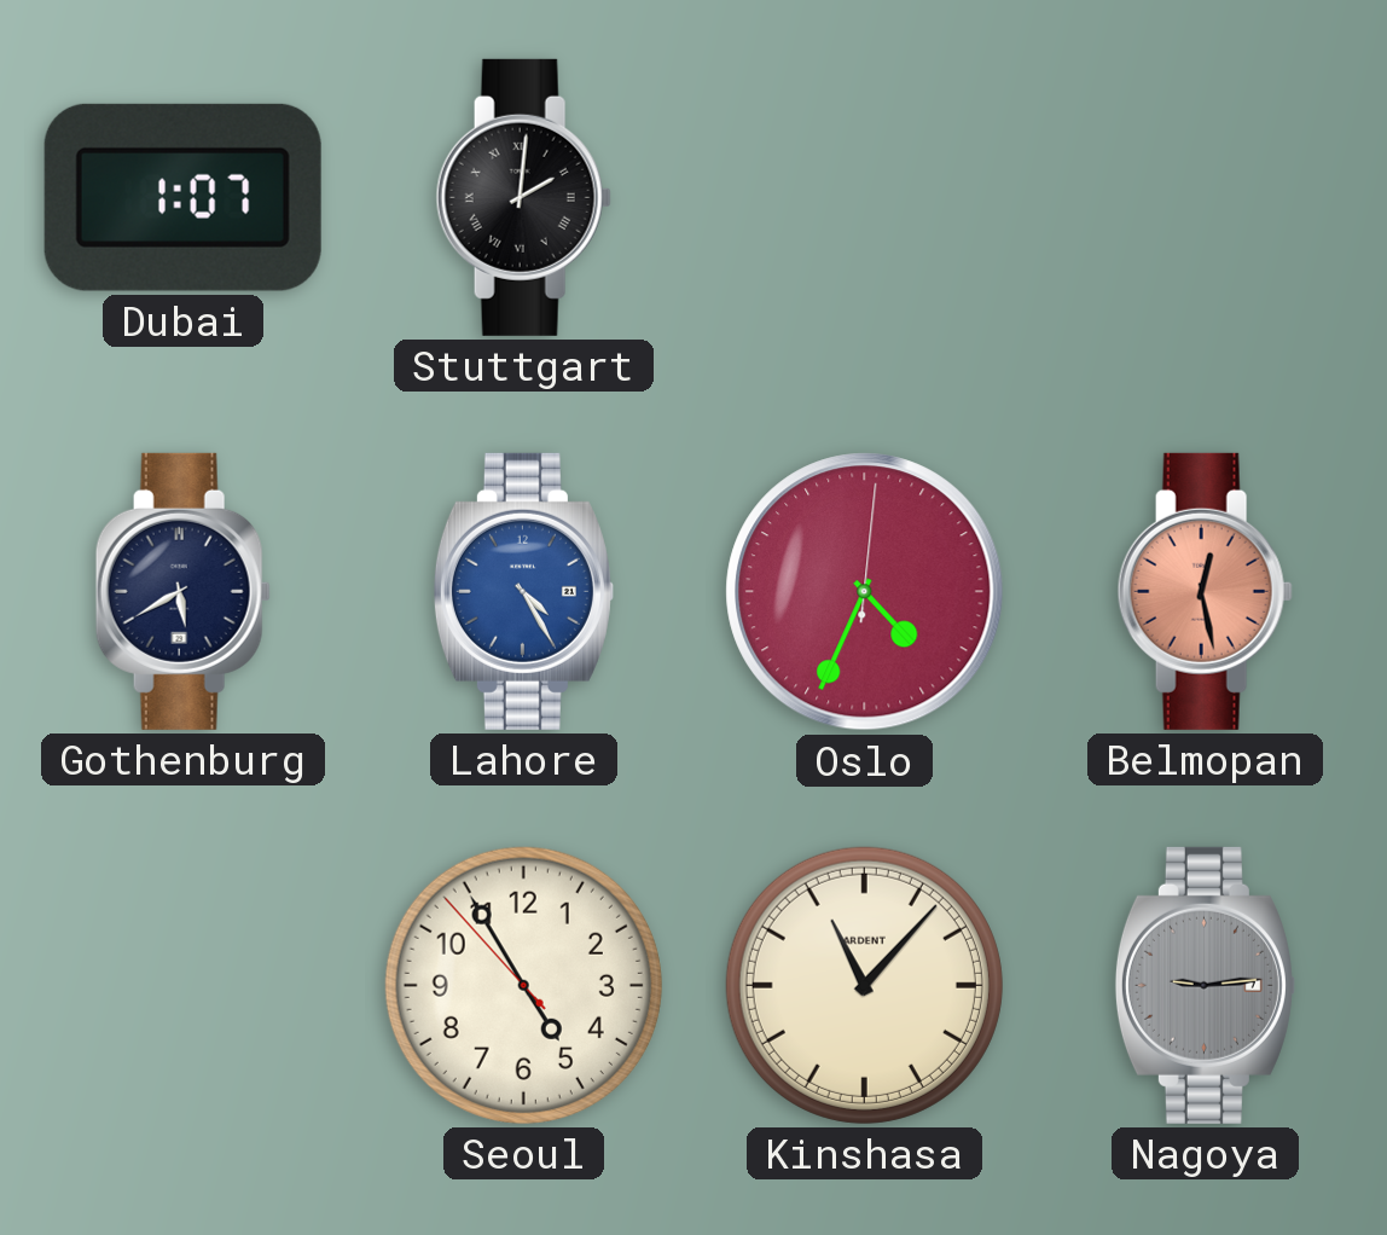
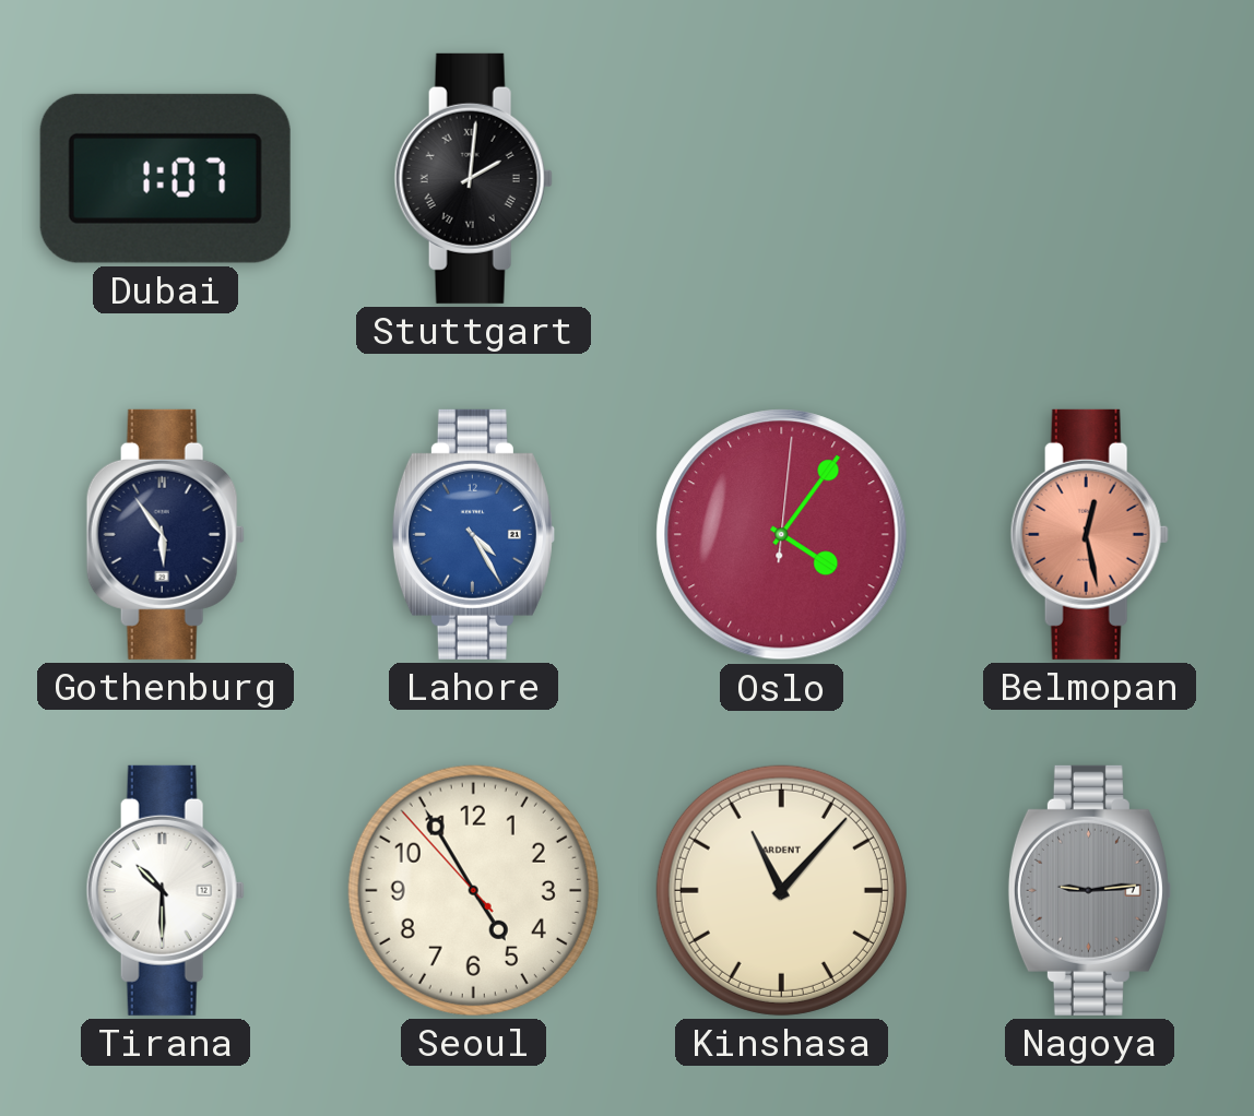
Gothenburg: 5:40 -> 5:54 (165, 534)
Oslo: 4:34 -> 4:06 (782, 535)
Tirana: none -> 10:30 (165, 890)
